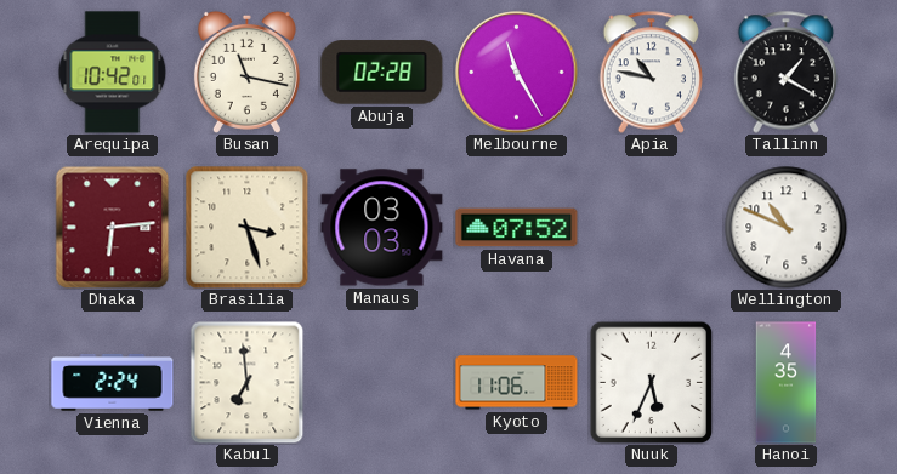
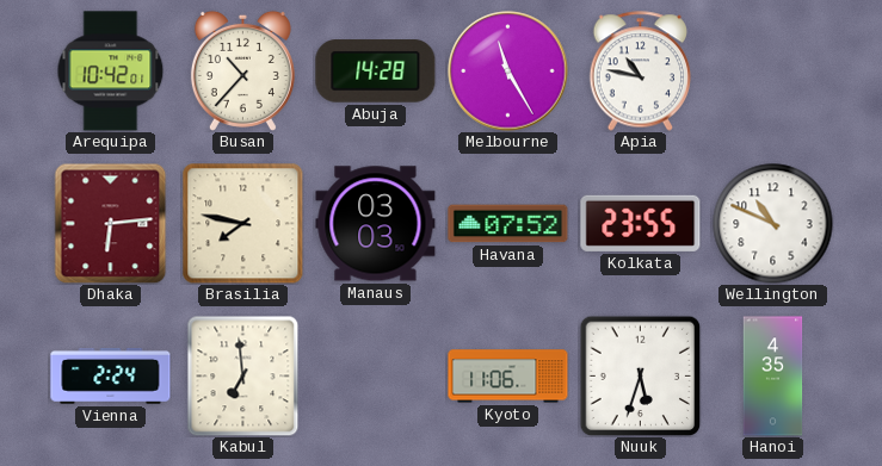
Busan: 11:17 -> 10:37 (242, 70)
Abuja: 02:28 -> 14:28 (376, 72)
Tallinn: 1:20 -> none (787, 73)
Brasilia: 3:27 -> 7:47 (243, 224)
Kolkata: none -> 23:55 (641, 223)
Nuuk: 5:34 -> 5:33 (640, 375)
